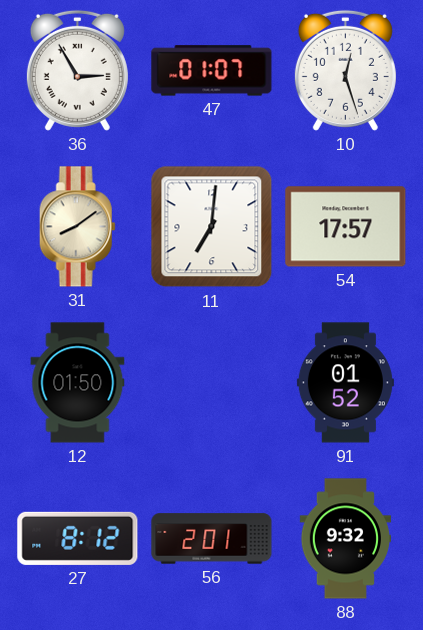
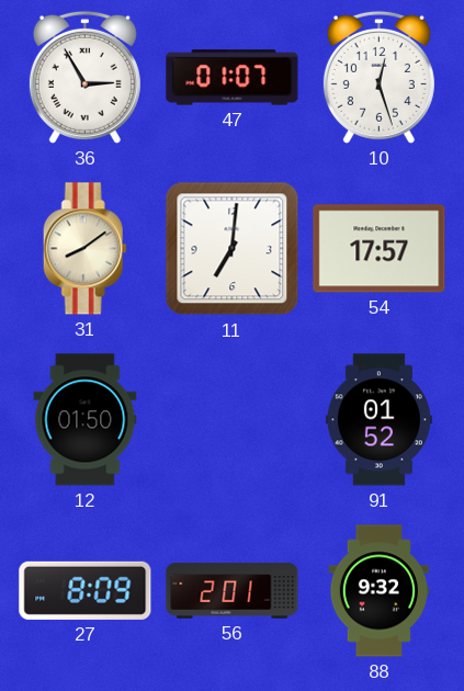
27: 8:12 -> 8:09 (86, 590)
